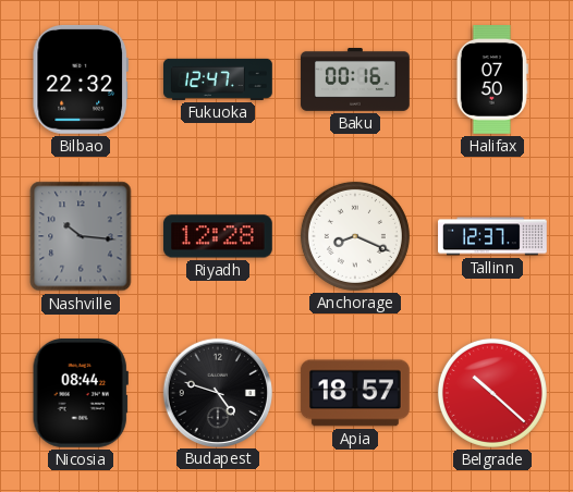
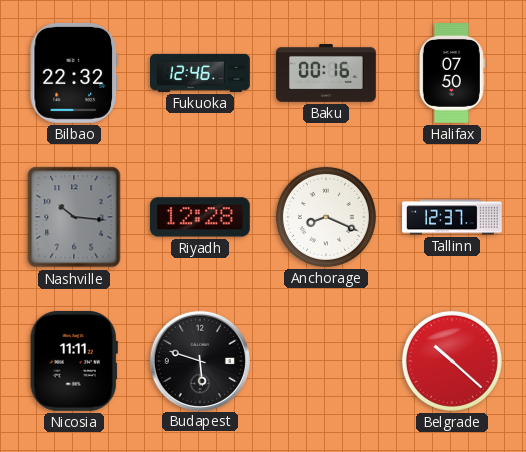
Fukuoka: 12:47 -> 12:46 (201, 73)
Nicosia: 08:44 -> 11:11 (74, 361)
Budapest: 4:48 -> 5:48 (199, 360)
Apia: 18:57 -> none (355, 393)
